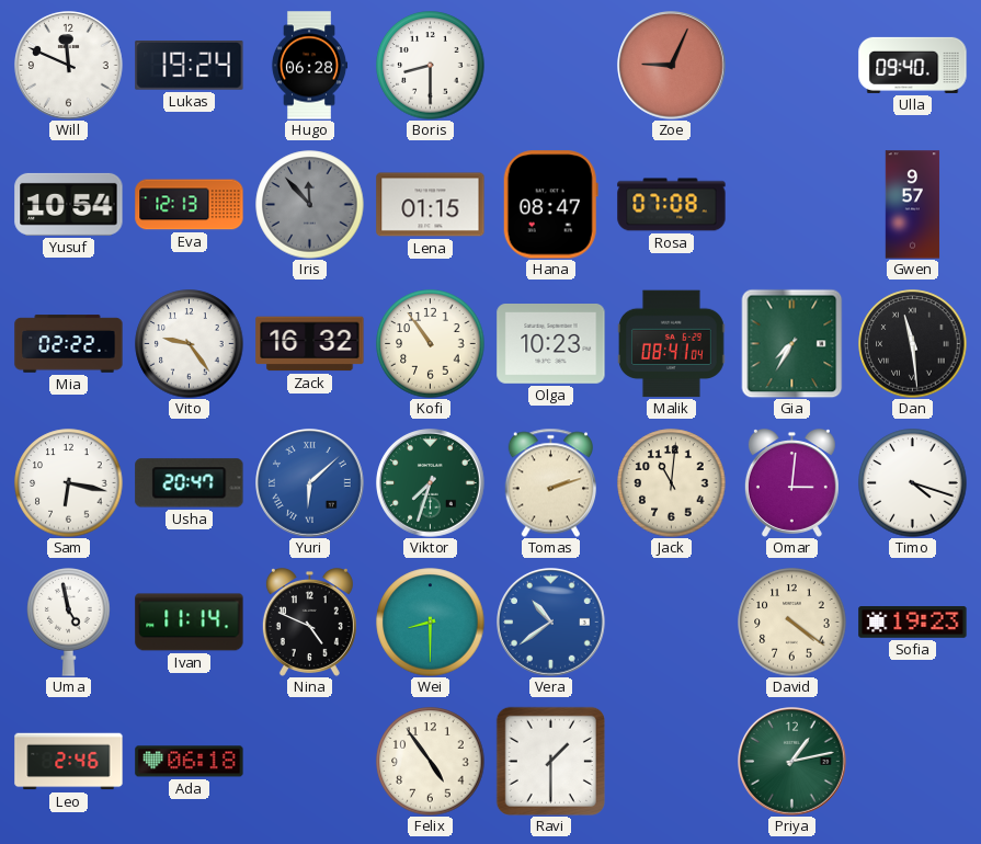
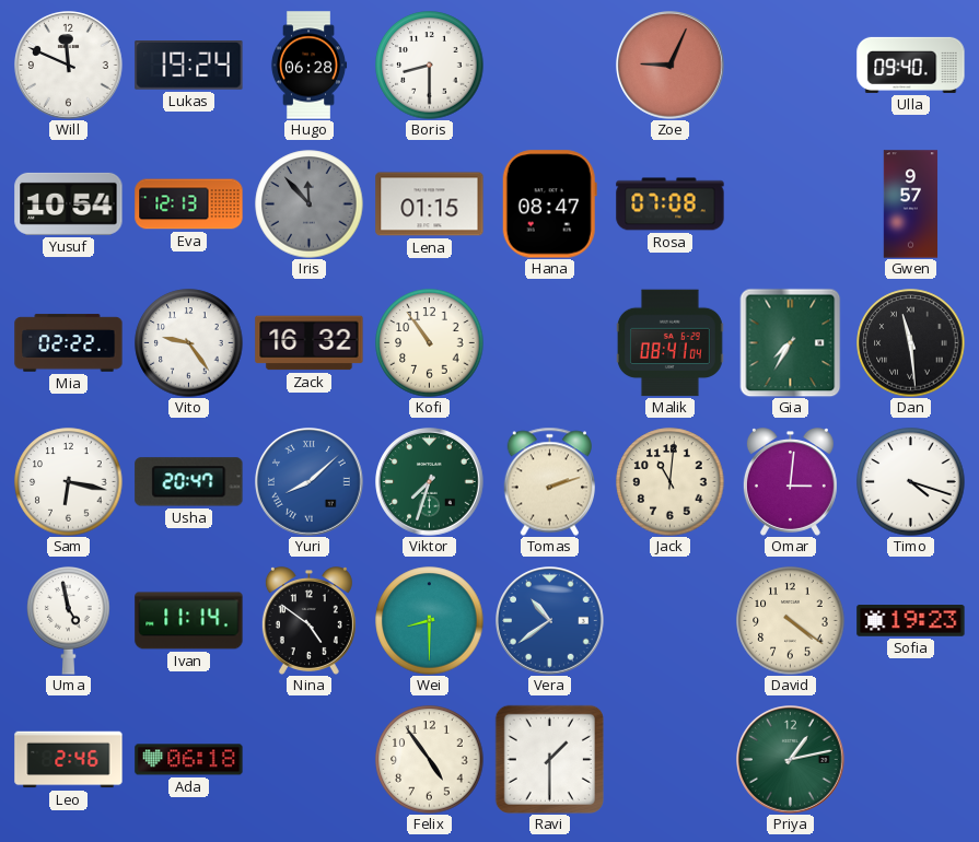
Olga: 10:23 -> none (551, 344)
Yuri: 6:08 -> 8:08 (310, 482)
Nina: 4:49 -> 4:51 (308, 621)
